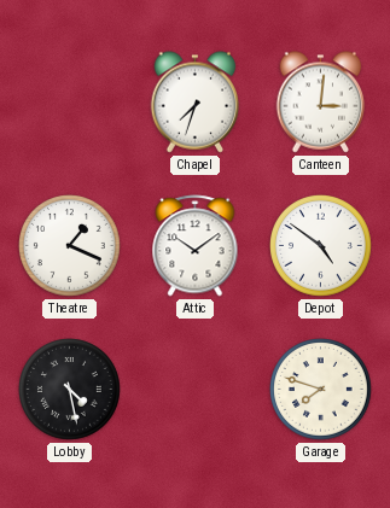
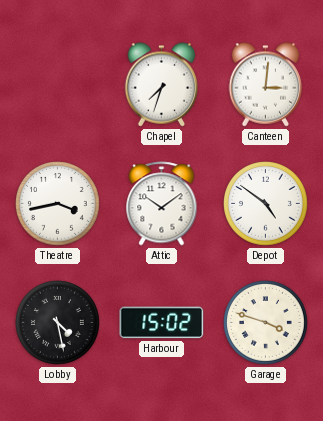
Theatre: 1:19 -> 3:43 (58, 204)
Harbour: none -> 15:02 (162, 323)
Garage: 7:48 -> 3:48 (266, 323)
